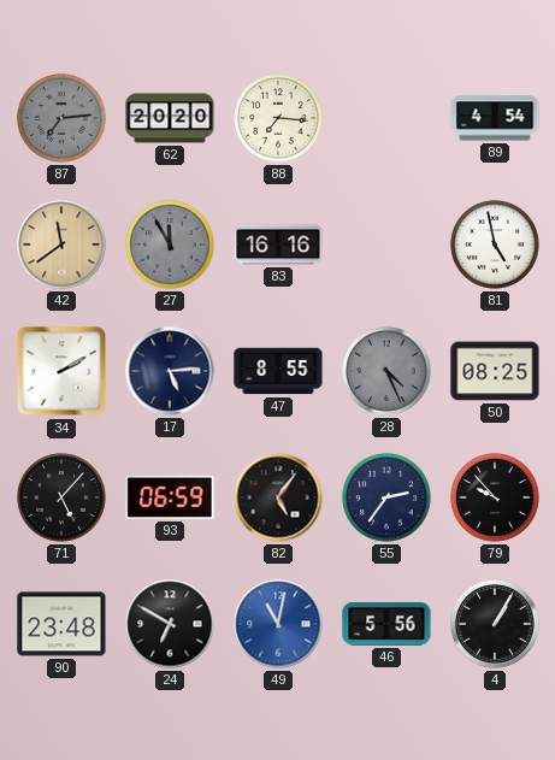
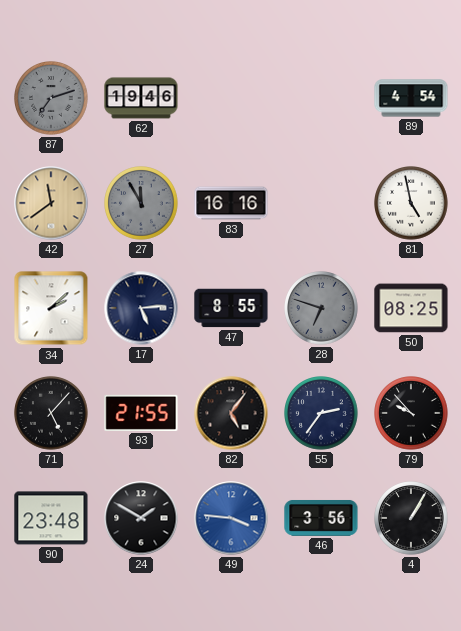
87: 7:14 -> 7:12 (51, 98)
62: 20:20 -> 19:46 (141, 98)
88: 7:16 -> none (278, 118)
34: 2:10 -> 2:08 (51, 308)
28: 4:26 -> 6:48 (321, 308)
93: 06:59 -> 21:55 (141, 413)
24: 6:50 -> 1:50 (141, 518)
49: 11:02 -> 3:46 (231, 518)
46: 5:56 -> 3:56 (321, 518)
